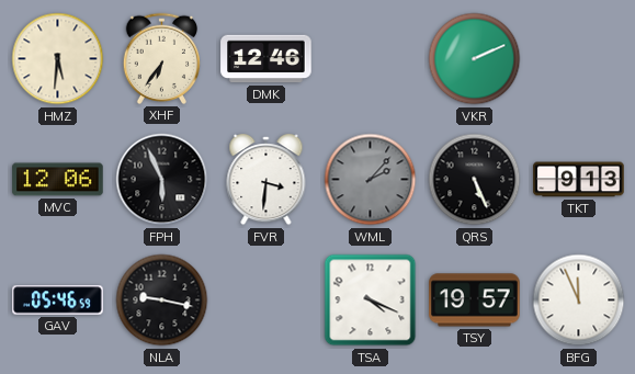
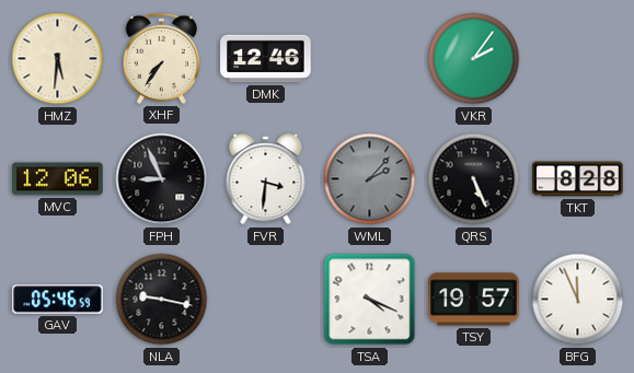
XHF: 6:36 -> 7:36 (161, 58)
VKR: 2:11 -> 2:06 (474, 59)
FPH: 5:56 -> 8:56 (162, 179)
TKT: 9:13 -> 8:28 (578, 179)
